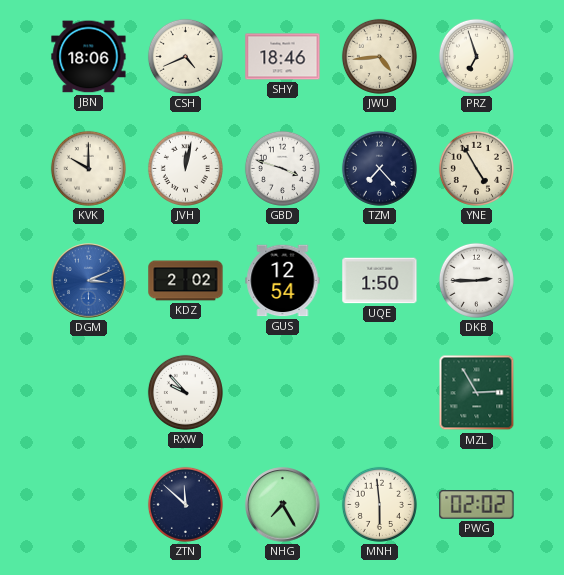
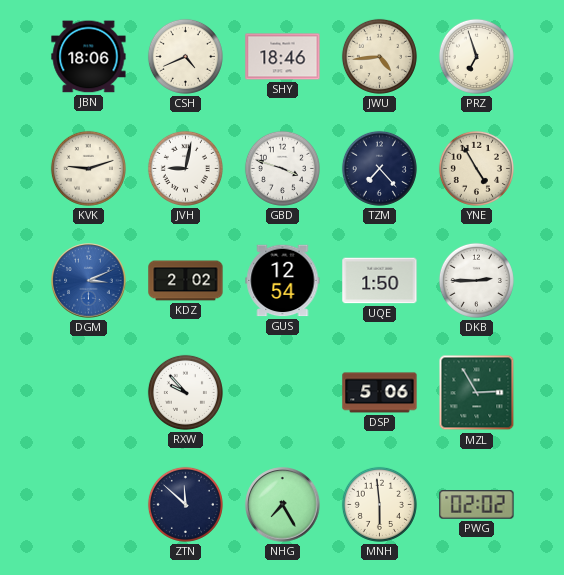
KVK: 10:00 -> 9:12 (88, 168)
JVH: 12:02 -> 9:02 (185, 168)
DSP: none -> 5:06 (380, 393)
